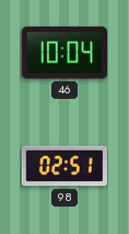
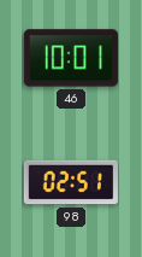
46: 10:04 -> 10:01 (71, 58)
